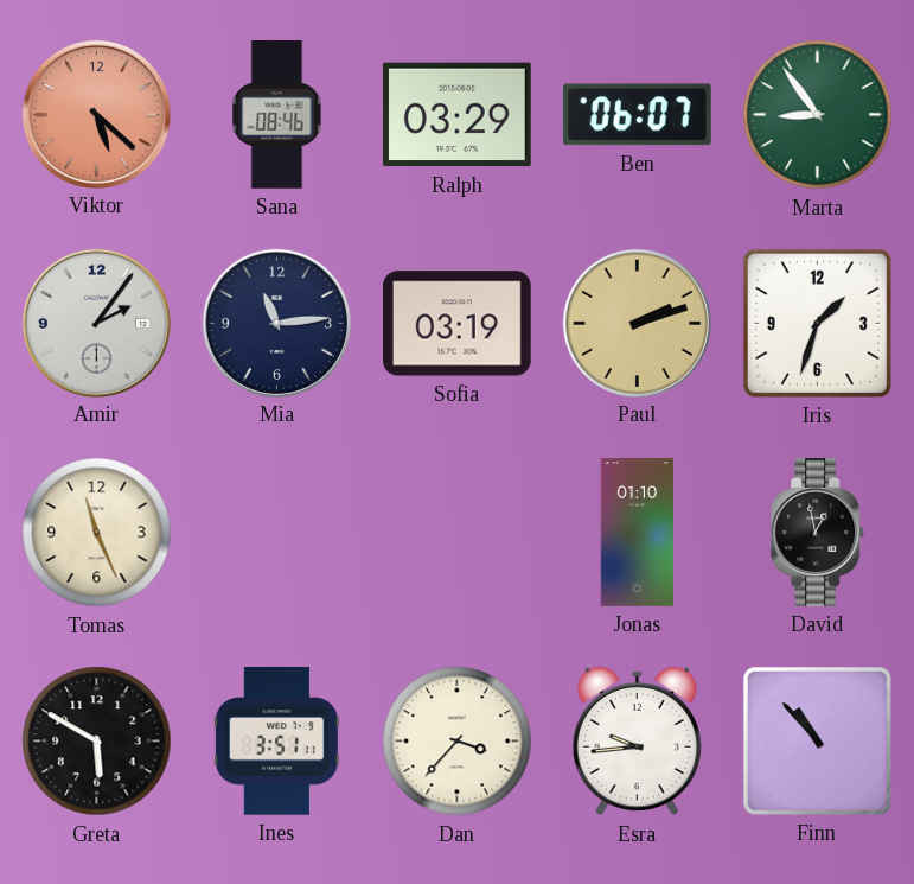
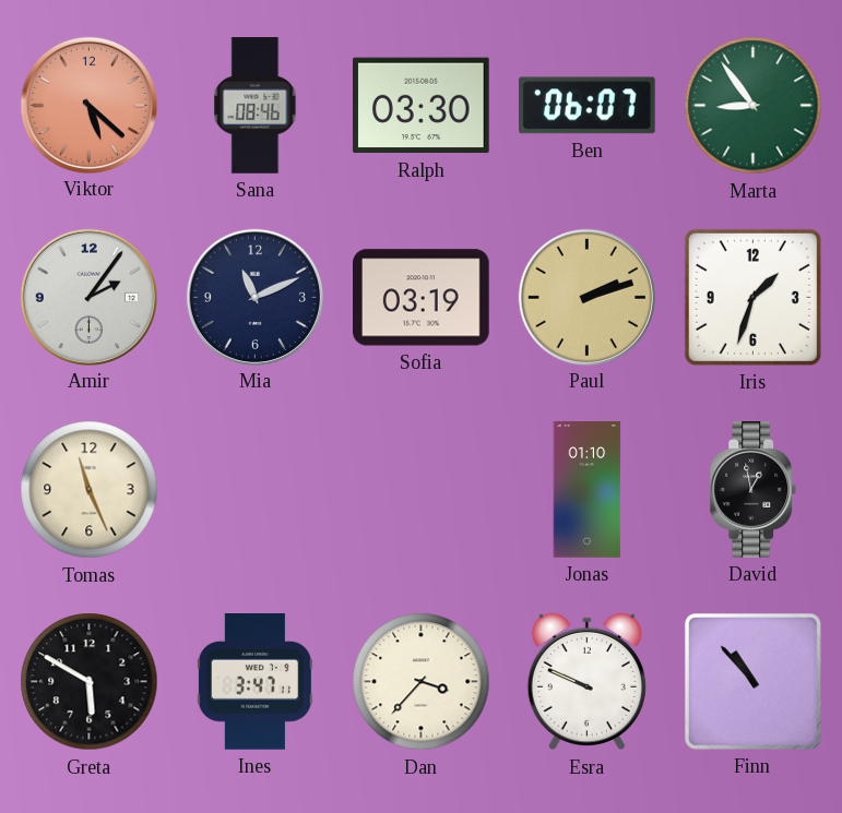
Ralph: 03:29 -> 03:30 (420, 106)
Mia: 11:14 -> 11:11 (254, 297)
Ines: 3:51 -> 3:47 (254, 682)
Esra: 9:44 -> 9:49 (586, 682)
